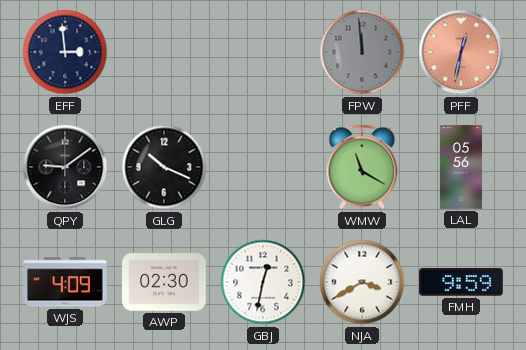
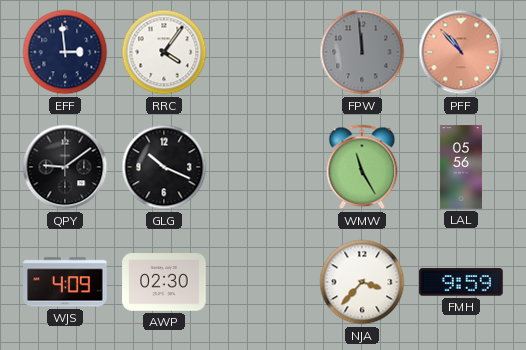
RRC: none -> 4:06 (164, 52)
PFF: 12:32 -> 10:53 (461, 52)
WMW: 11:20 -> 11:25 (362, 167)
GBJ: 12:32 -> none (263, 282)
NJA: 3:40 -> 3:37 (362, 282)
